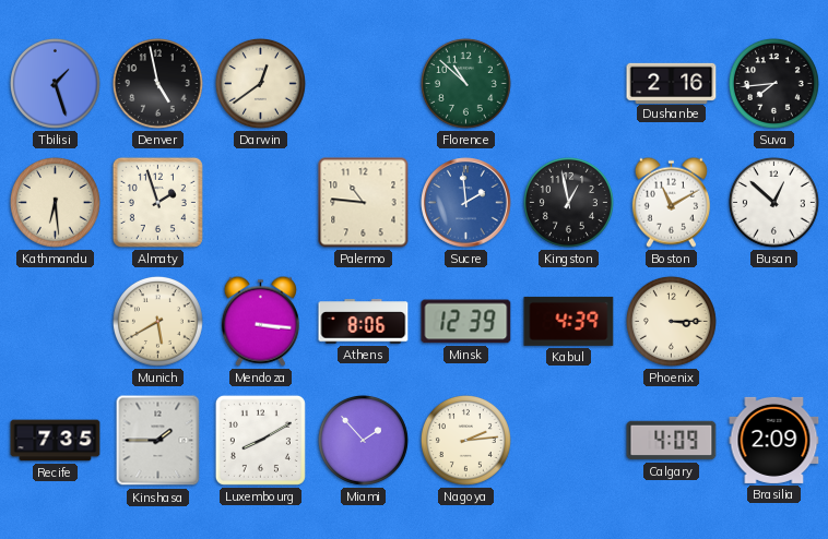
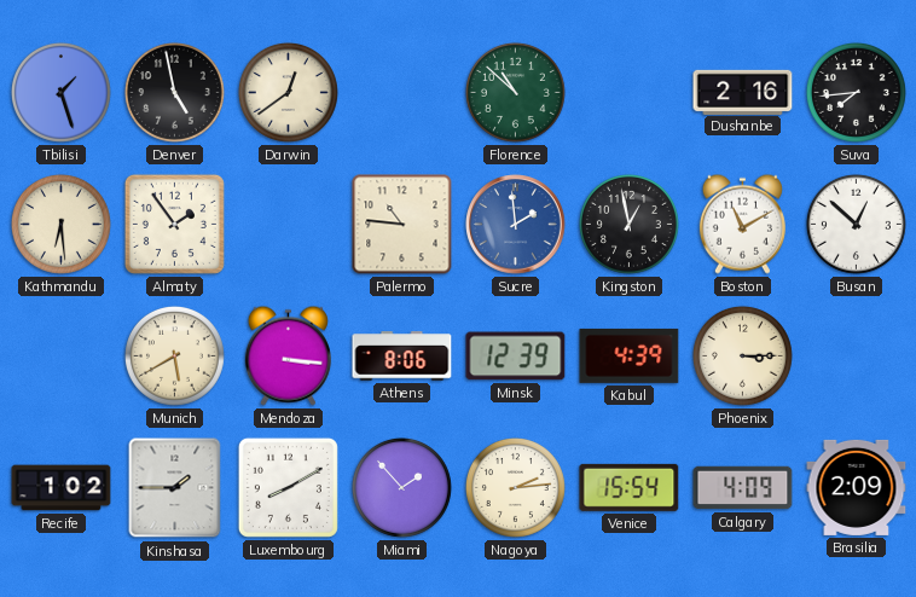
Almaty: 1:57 -> 1:54 (174, 224)
Recife: 7:35 -> 1:02 (62, 488)
Venice: none -> 15:54 (630, 487)
